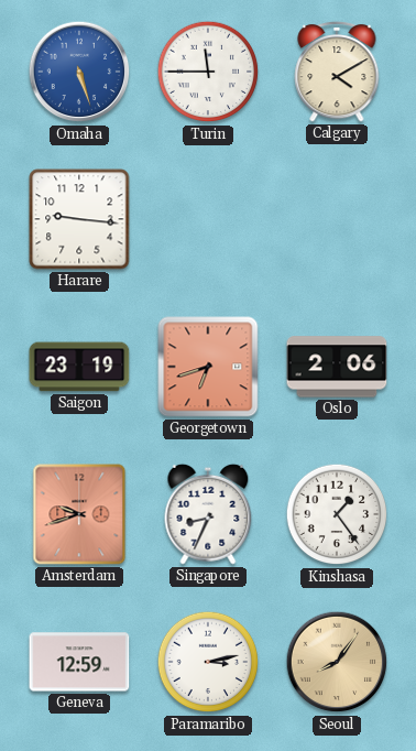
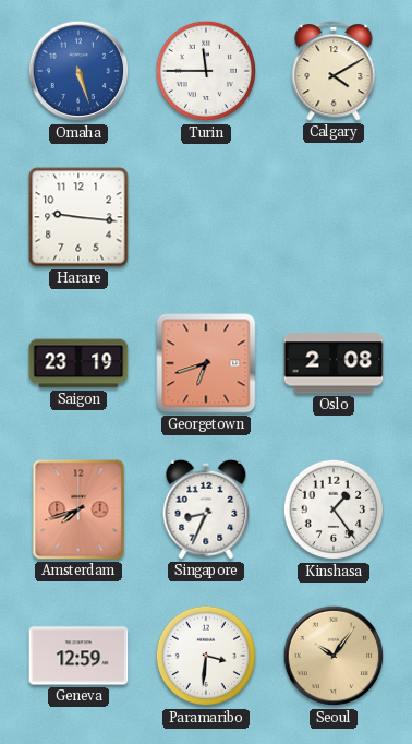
Oslo: 2:06 -> 2:08 (334, 363)
Amsterdam: 9:42 -> 7:42 (78, 509)
Paramaribo: 3:13 -> 3:31 (206, 656)
Seoul: 8:06 -> 10:06 (334, 656)
